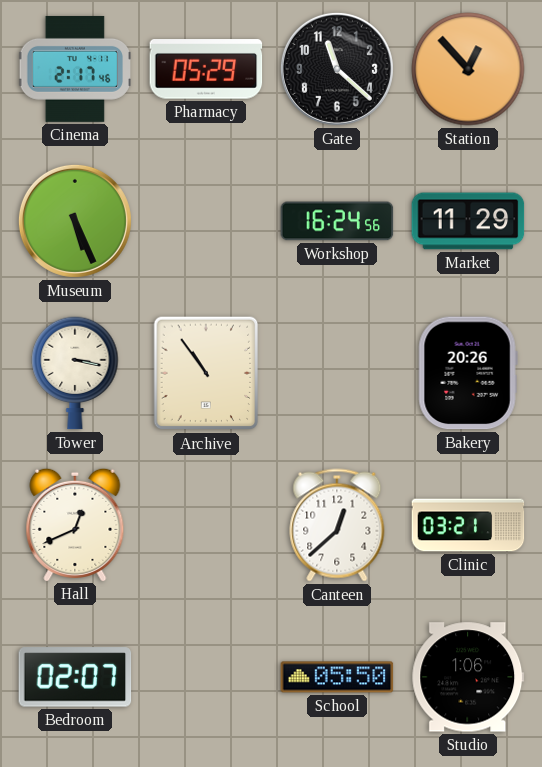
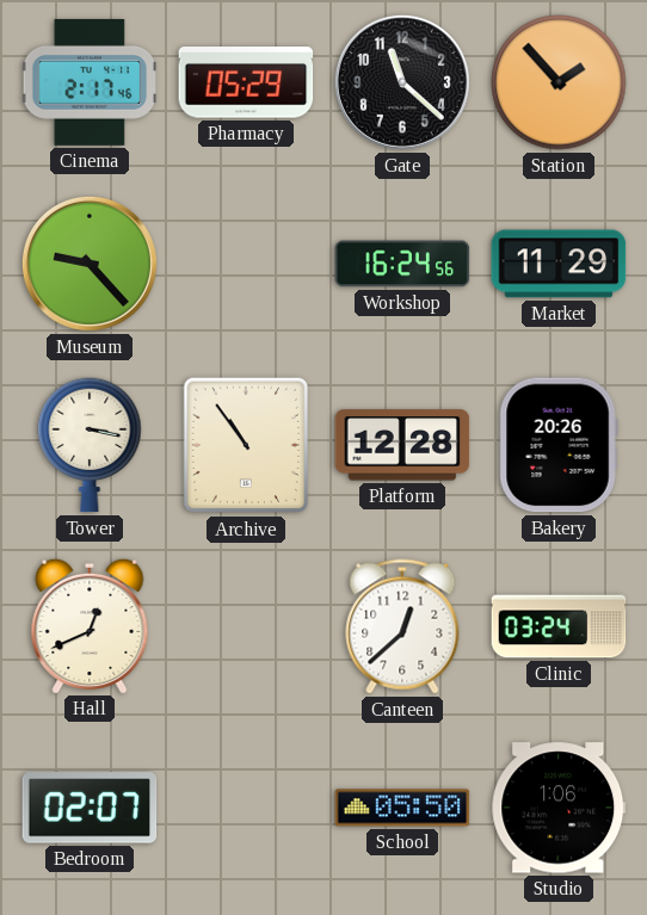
Station: 12:53 -> 1:53 (559, 82)
Museum: 5:26 -> 9:23 (90, 264)
Platform: none -> 12:28 (402, 445)
Clinic: 03:21 -> 03:24 (559, 626)
